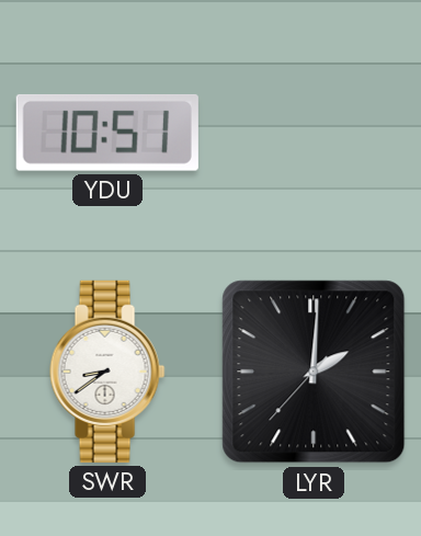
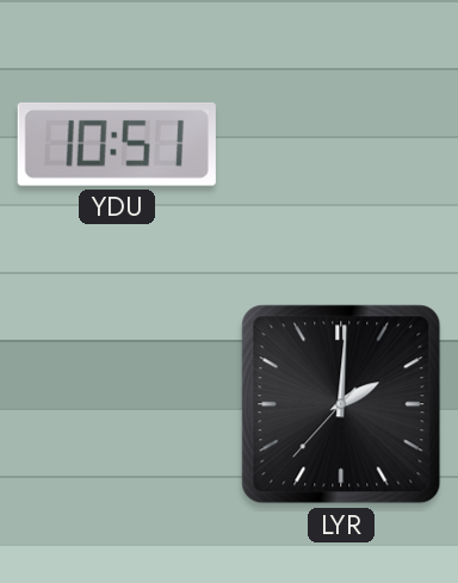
SWR: 8:39 -> none (107, 372)
